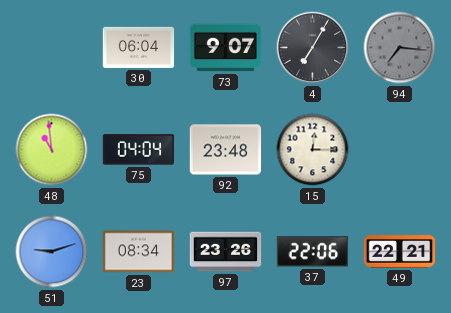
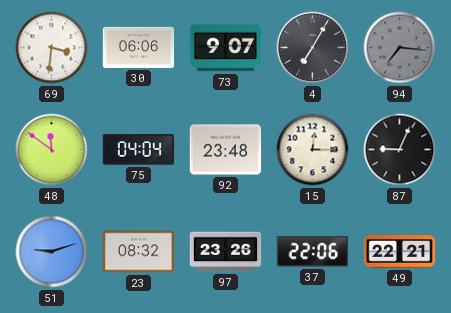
69: none -> 3:31 (52, 48)
30: 06:04 -> 06:06 (139, 47)
48: 10:59 -> 11:51 (52, 150)
87: none -> 9:04 (400, 150)
23: 08:34 -> 08:32 (139, 252)
